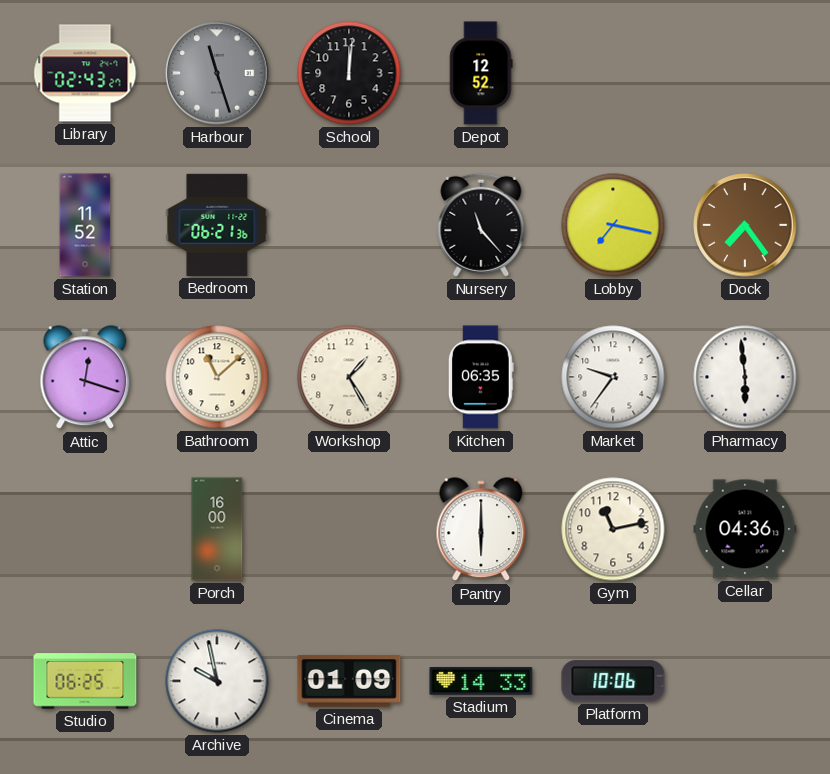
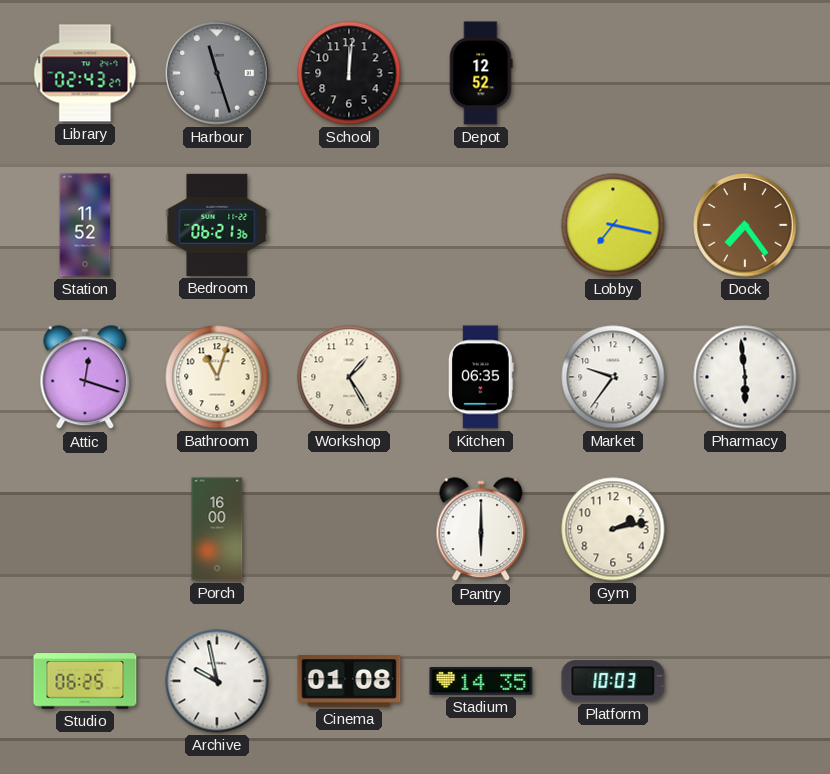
Nursery: 11:23 -> none (481, 225)
Bathroom: 11:08 -> 11:03 (217, 377)
Gym: 11:13 -> 2:13 (613, 529)
Cellar: 04:36 -> none (745, 529)
Cinema: 01:09 -> 01:08 (349, 681)
Stadium: 14:33 -> 14:35 (481, 681)
Platform: 10:06 -> 10:03 (613, 681)
